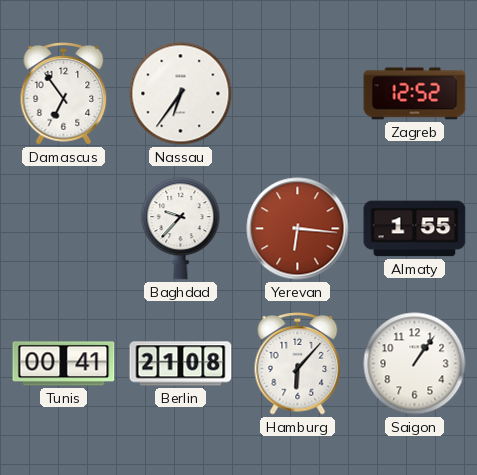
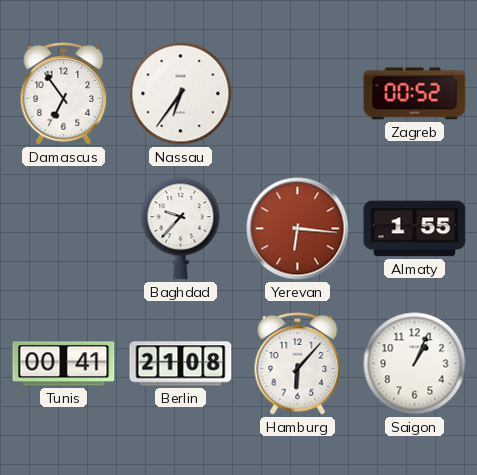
Zagreb: 12:52 -> 00:52 (415, 94)
Saigon: 1:06 -> 1:04 (415, 364)
